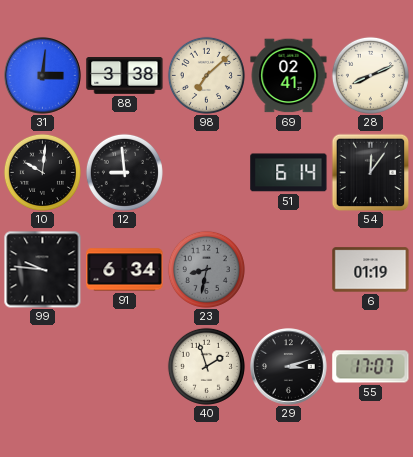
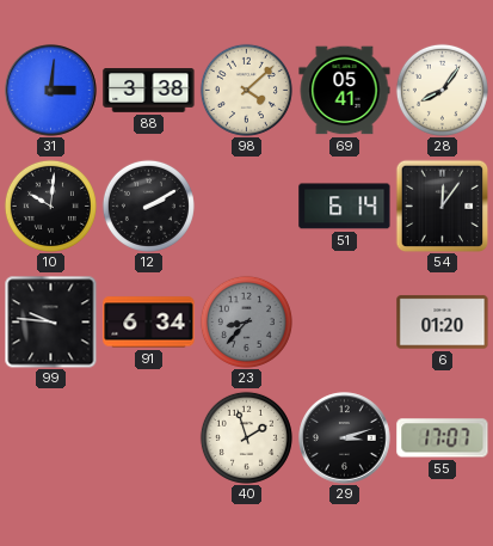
98: 7:08 -> 4:08 (246, 90)
69: 02:41 -> 05:41 (345, 91)
28: 8:11 -> 8:06 (442, 90)
12: 8:59 -> 2:10 (148, 205)
23: 8:32 -> 8:37 (246, 321)
6: 01:19 -> 01:20 (443, 323)
